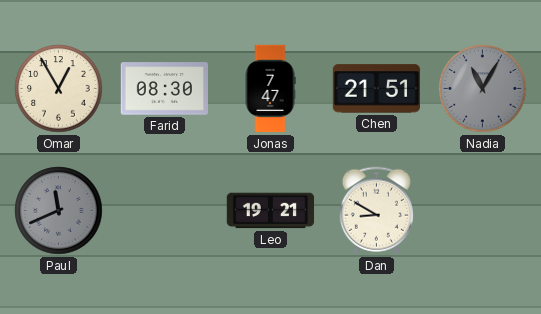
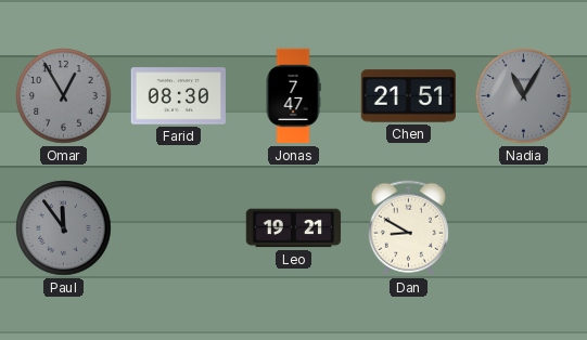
Omar dial: cream -> grey (64, 96)
Paul: 11:41 -> 11:54 (64, 228)
